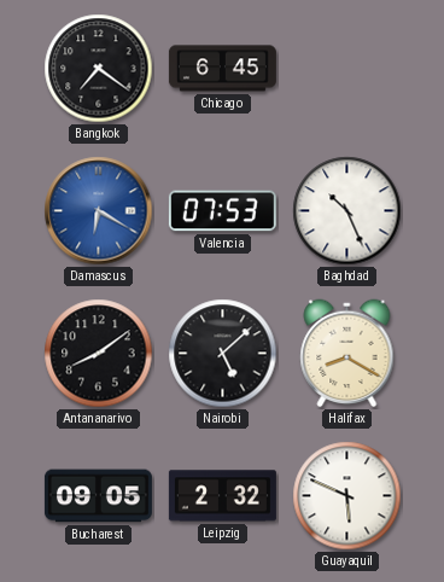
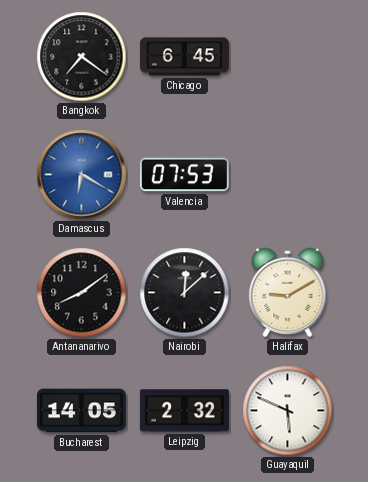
Baghdad: 10:26 -> none (347, 211)
Nairobi: 5:08 -> 12:08 (185, 293)
Halifax: 8:20 -> 9:10 (288, 293)
Bucharest: 09:05 -> 14:05 (81, 411)
